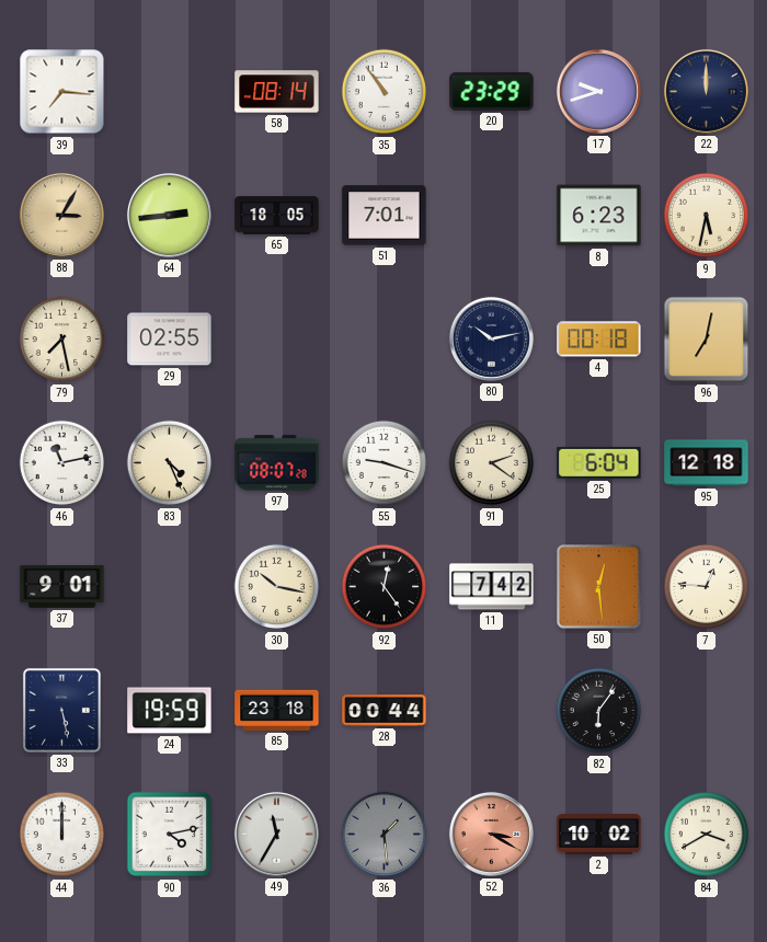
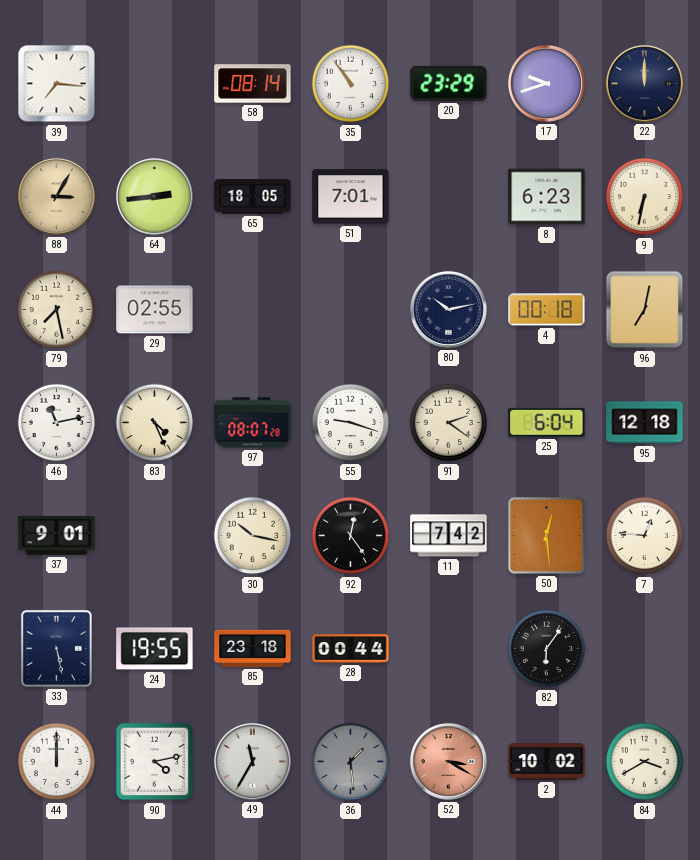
9: 5:32 -> 6:32 (645, 197)
24: 19:59 -> 19:55 (155, 649)
